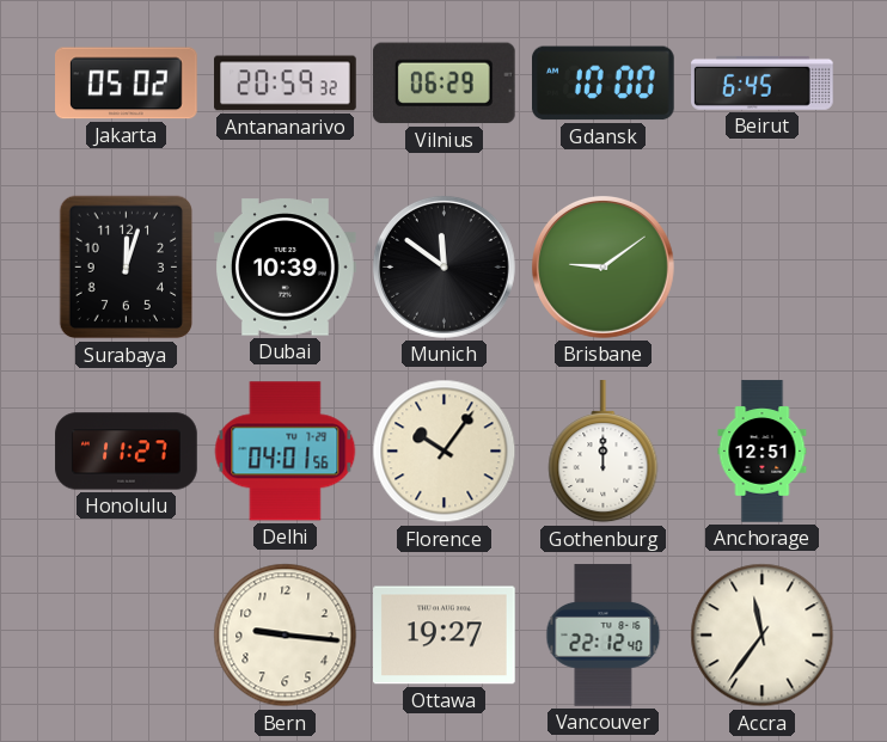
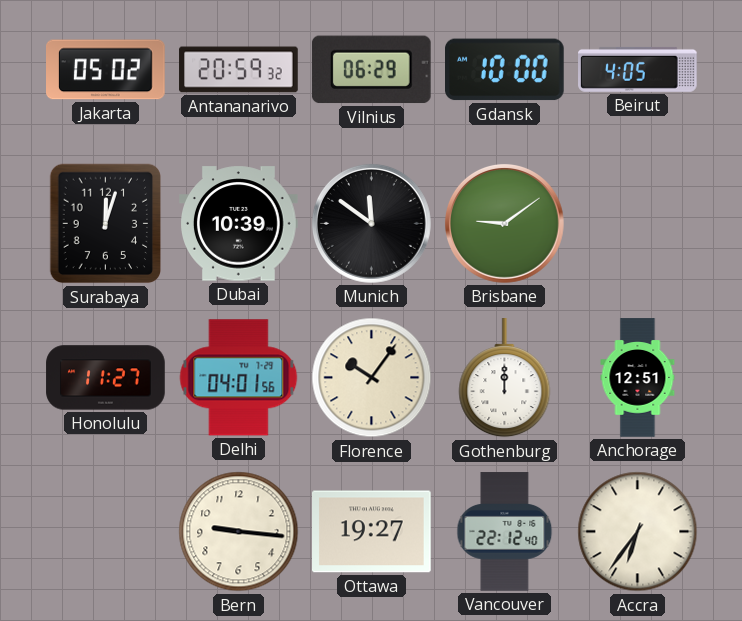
Beirut: 6:45 -> 4:05 (638, 69)
Accra: 11:36 -> 6:36 (638, 532)
